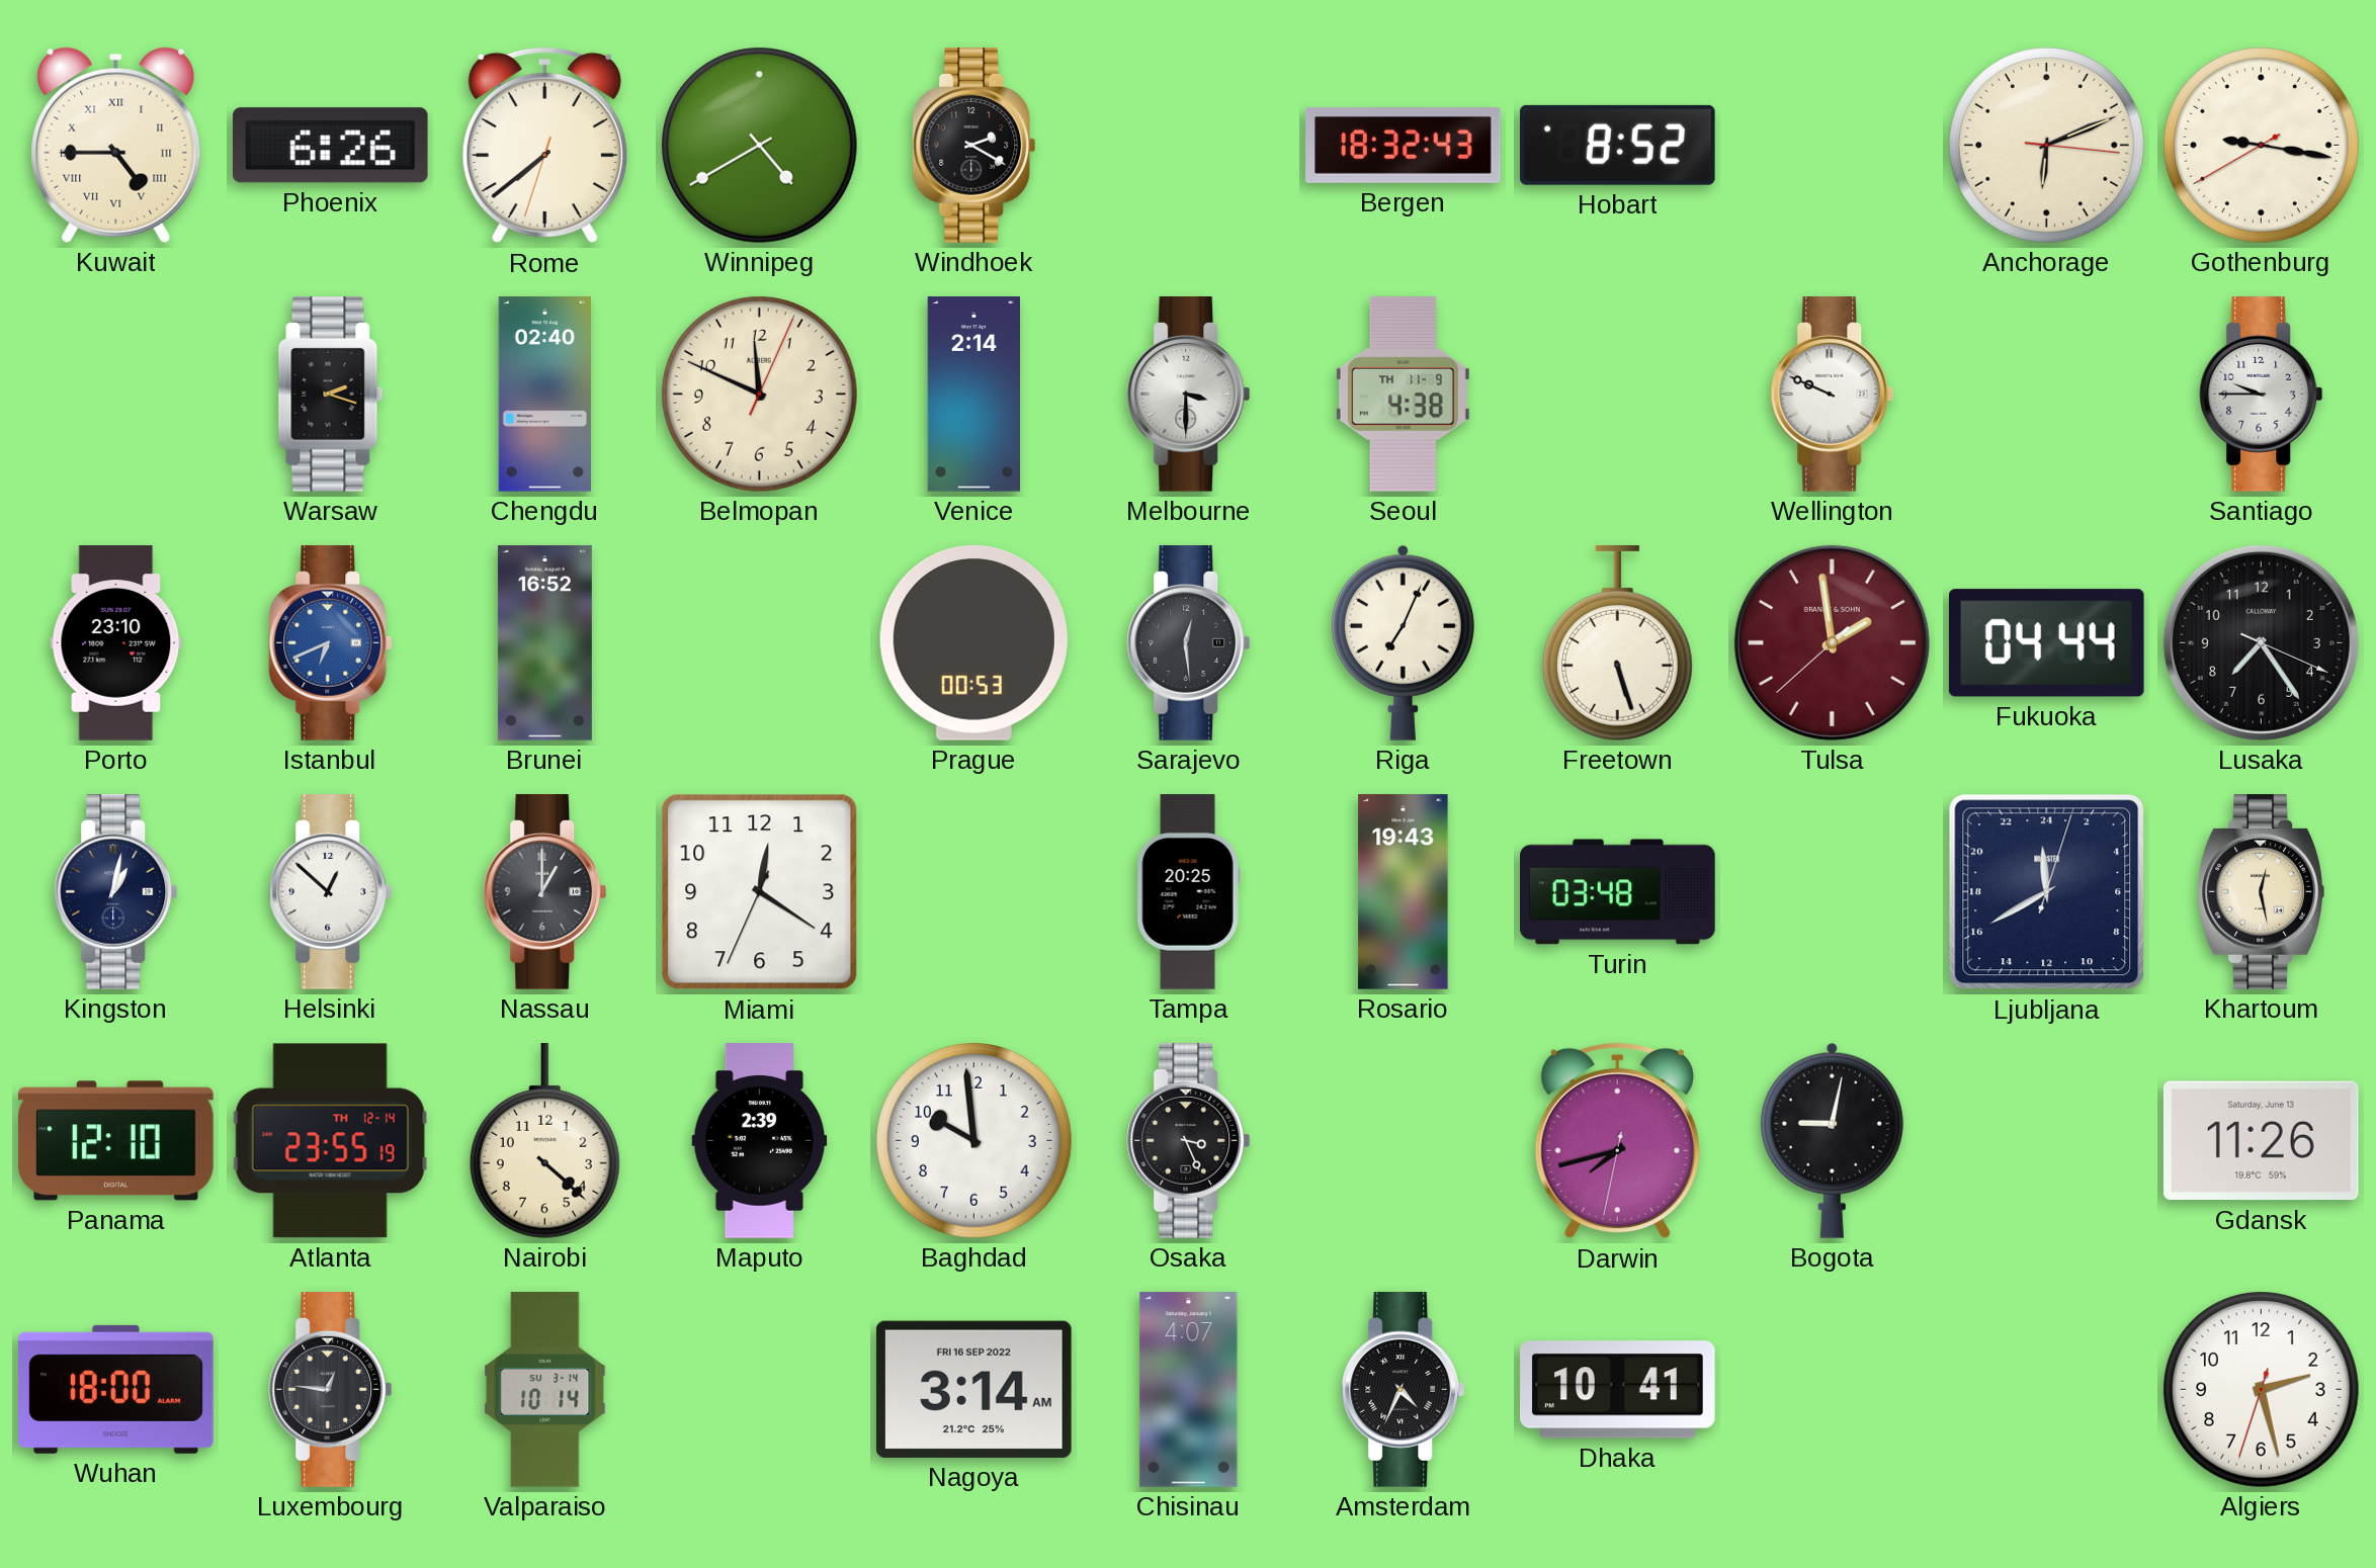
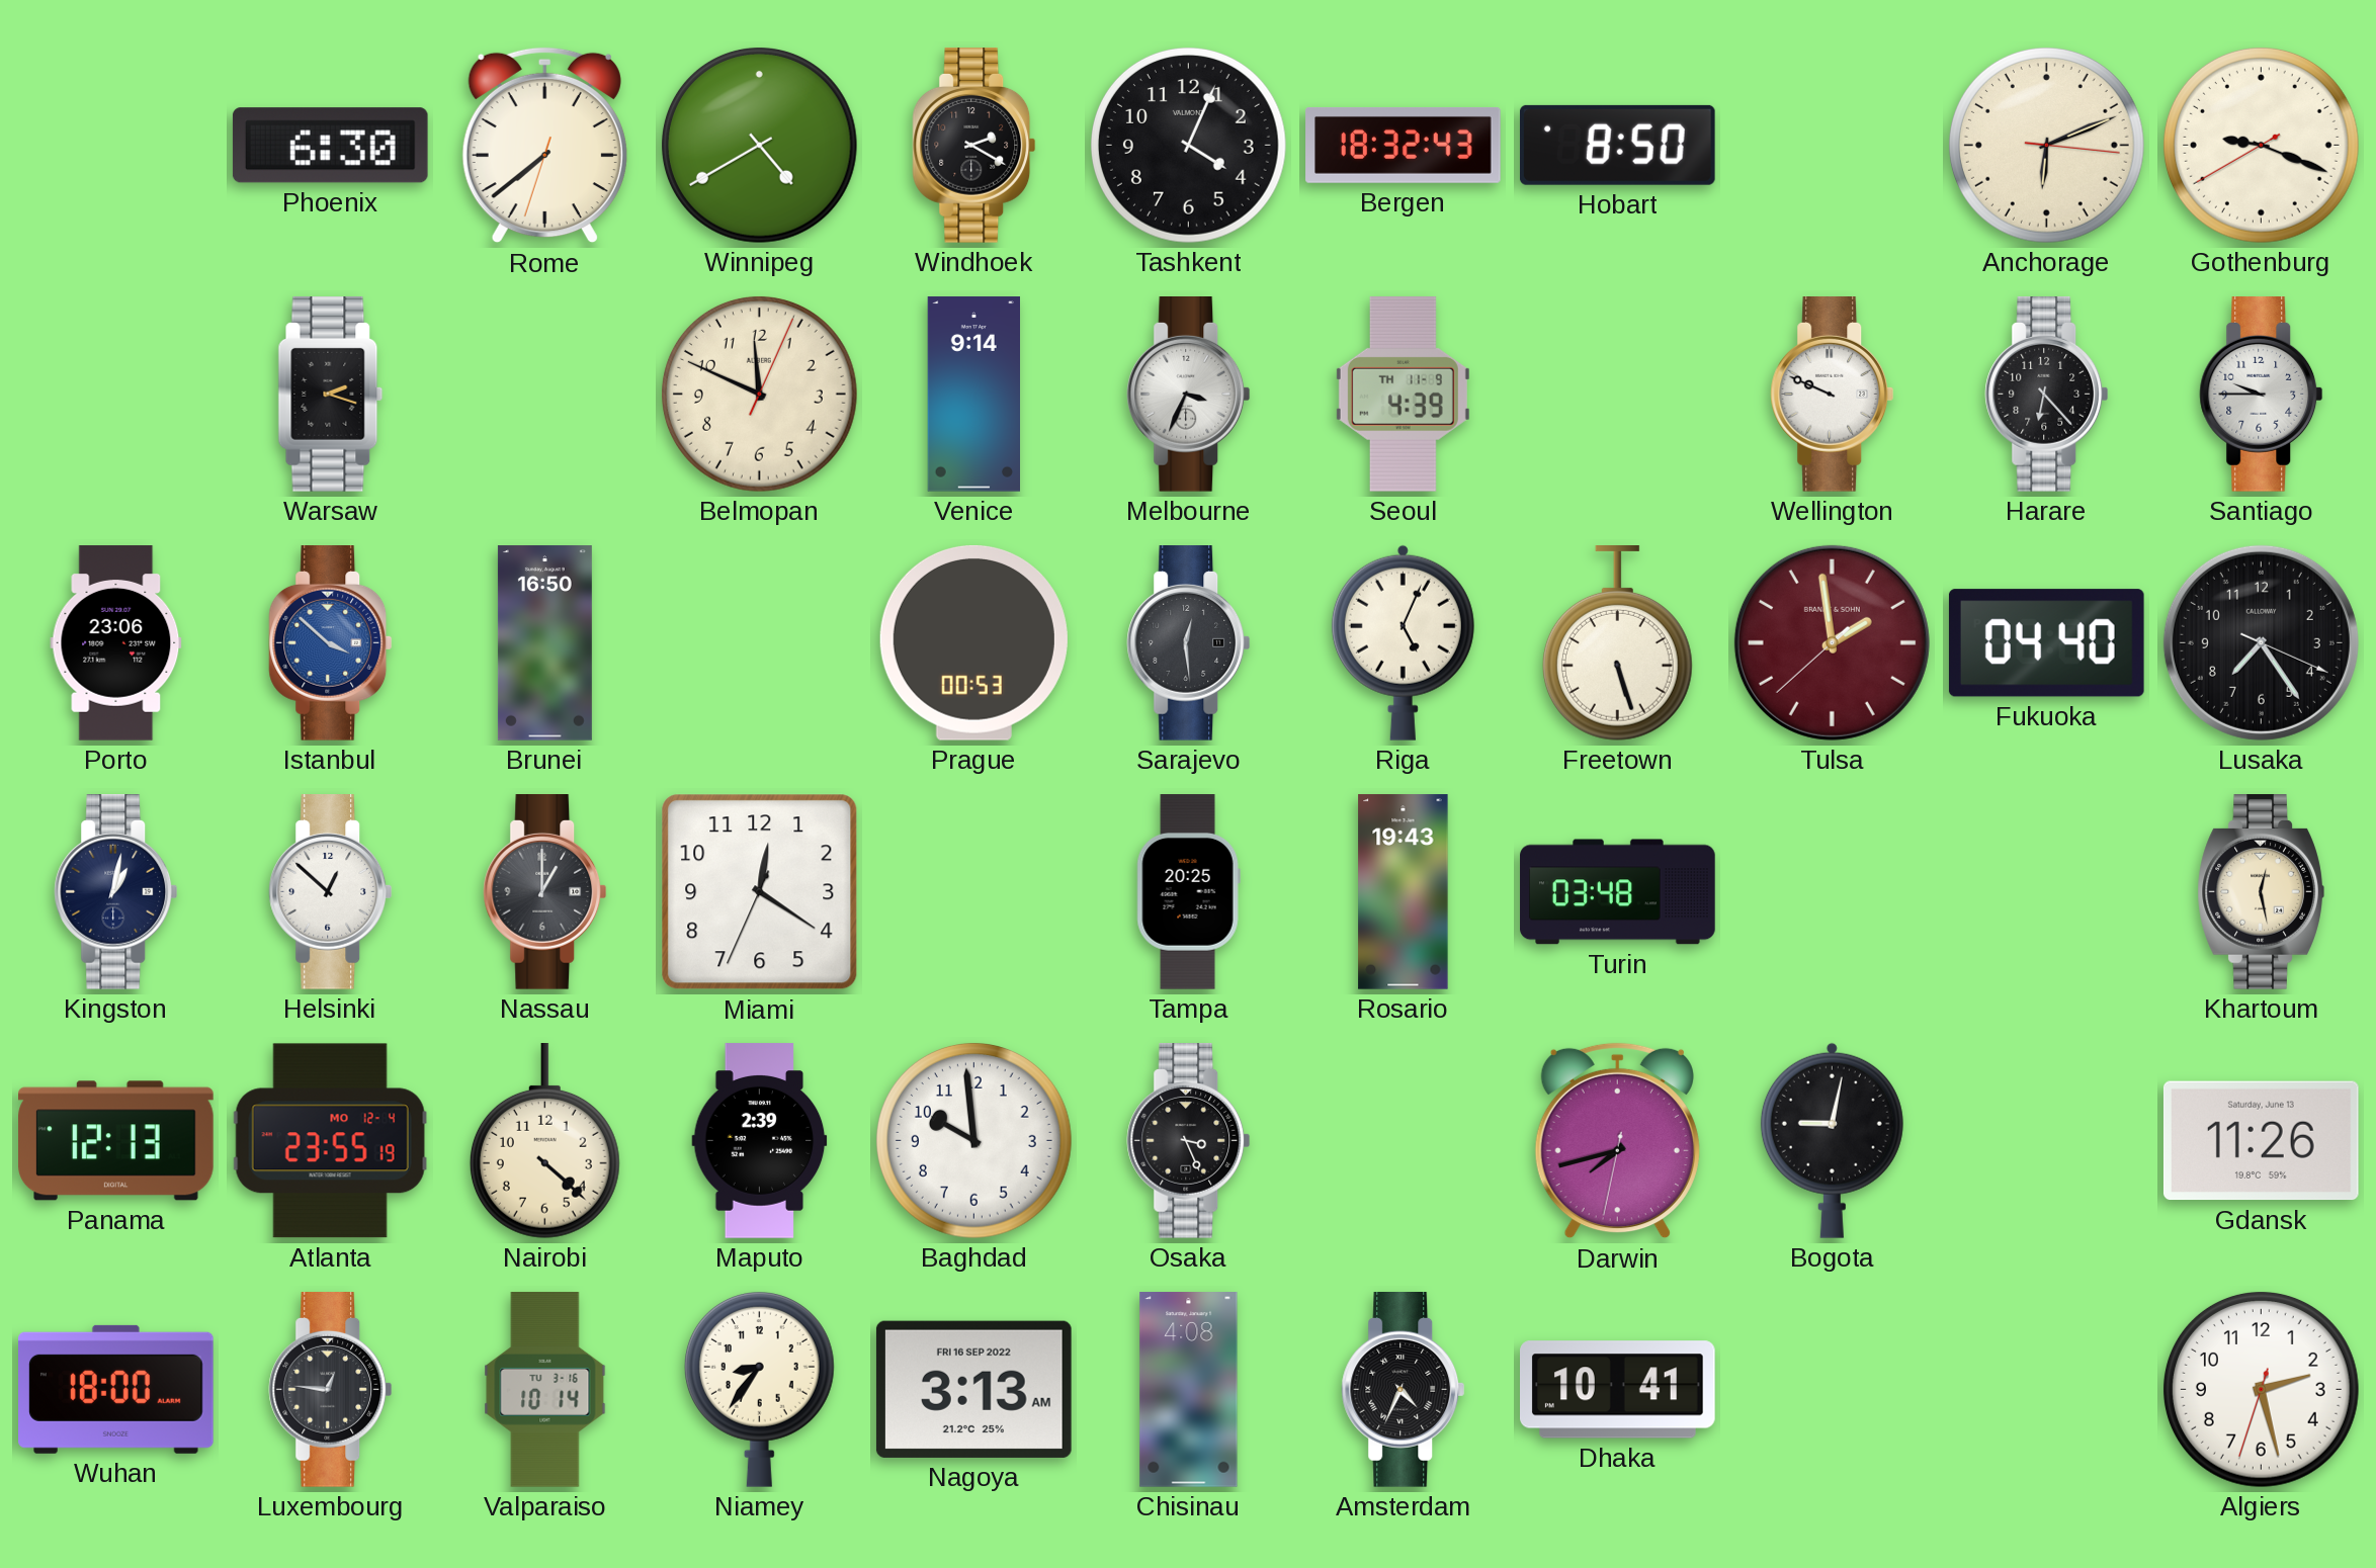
Kuwait: 4:45 -> none (116, 145)
Phoenix: 6:26 -> 6:30 (330, 146)
Tashkent: none -> 4:04 (1188, 145)
Hobart: 8:52 -> 8:50 (1617, 145)
Gothenburg: 9:16 -> 9:18 (2261, 145)
Chengdu: 02:40 -> none (544, 395)
Venice: 2:14 -> 9:14 (973, 395)
Melbourne: 3:30 -> 3:34 (1189, 395)
Seoul: 4:38 -> 4:39 (1403, 394)
Harare: none -> 6:23 (2047, 395)
Porto: 23:10 -> 23:06 (116, 643)
Istanbul: 6:41 -> 3:52 (331, 643)
Brunei: 16:52 -> 16:50 (544, 643)
Riga: 7:04 -> 5:04 (1403, 642)
Fukuoka: 04:44 -> 04:40 (2046, 643)
Ljubljana: 23:40 -> none (2047, 892)
Panama: 12:10 -> 12:13 (116, 1141)
Atlanta date: TH 12-14 -> MO 12-4 (330, 1141)
Valparaiso date: SU 3-14 -> TU 3-16 (545, 1390)
Niamey: none -> 8:36 (759, 1389)
Nagoya: 3:14 -> 3:13 (973, 1389)
Chisinau: 4:07 -> 4:08 (1189, 1390)
